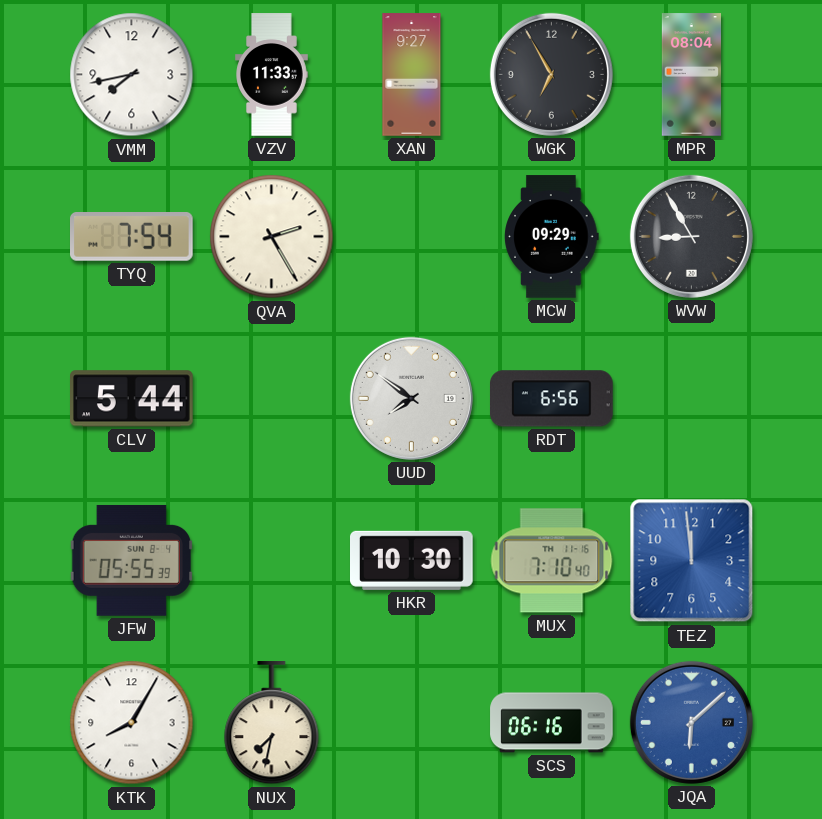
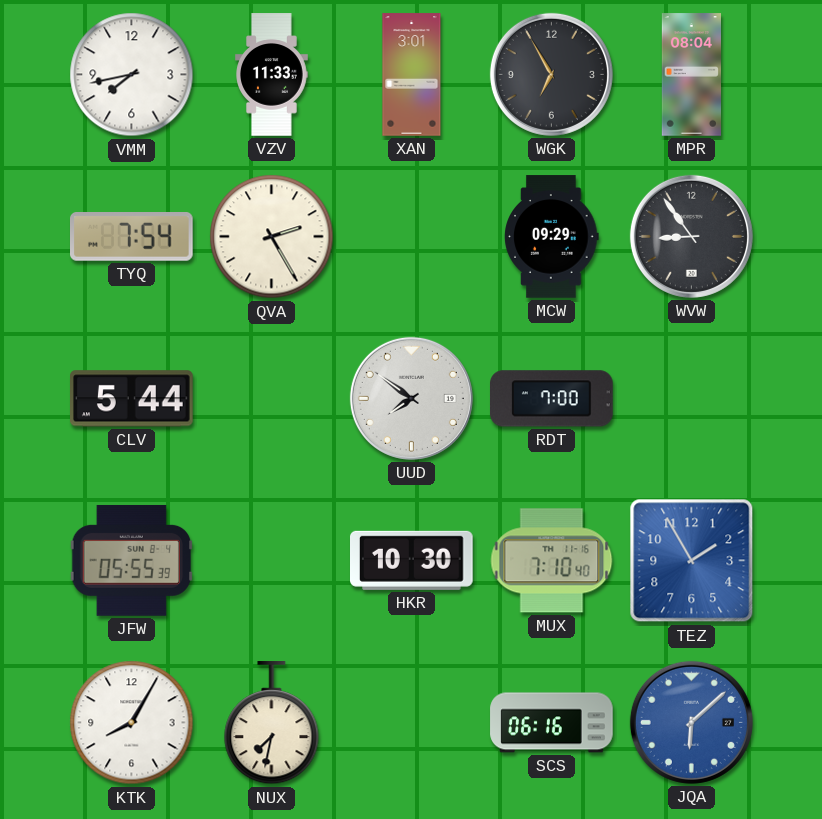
XAN: 9:27 -> 3:01 (412, 75)
WVW: 8:55 -> 8:54 (691, 236)
RDT: 6:56 -> 7:00 (552, 399)
TEZ: 11:59 -> 1:55 (692, 561)
